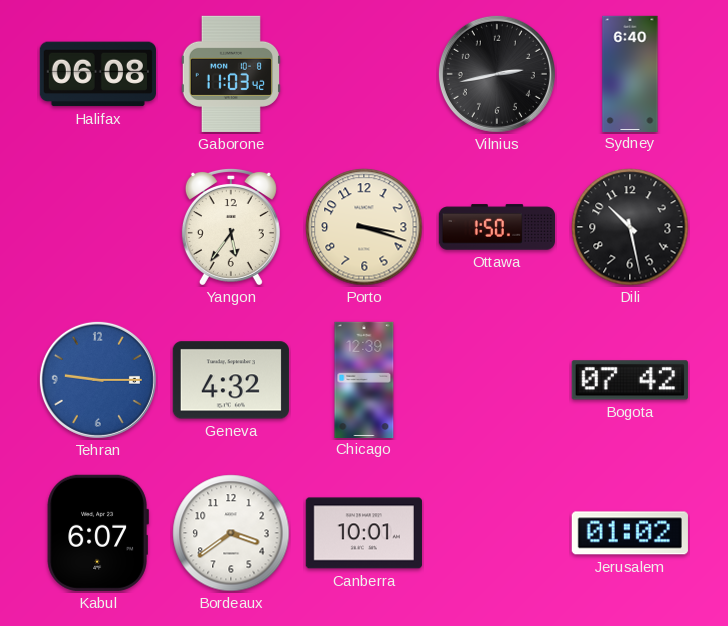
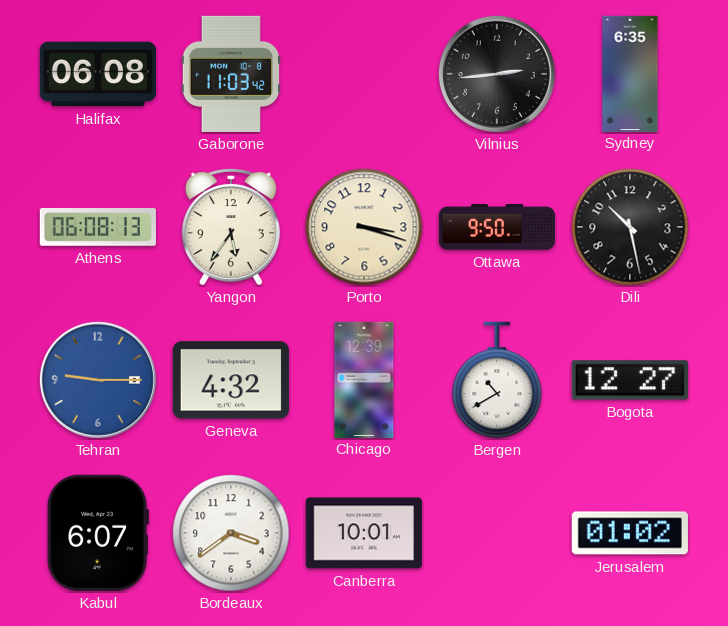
Vilnius: 2:43 -> 2:44 (497, 74)
Sydney: 6:40 -> 6:35 (630, 73)
Athens: none -> 06:08 (98, 228)
Ottawa: 1:50 -> 9:50 (496, 227)
Bergen: none -> 10:40 (497, 380)
Bogota: 07:42 -> 12:27 (630, 380)
